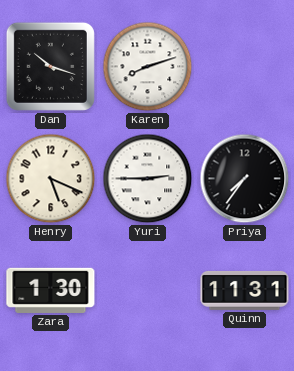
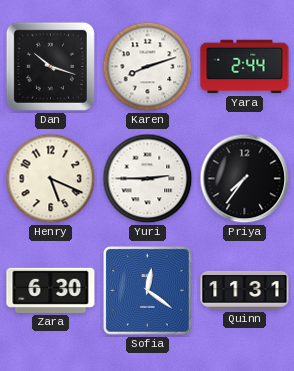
Yara: none -> 2:44 (245, 67)
Zara: 1:30 -> 6:30 (51, 290)
Sofia: none -> 12:21 (148, 291)
